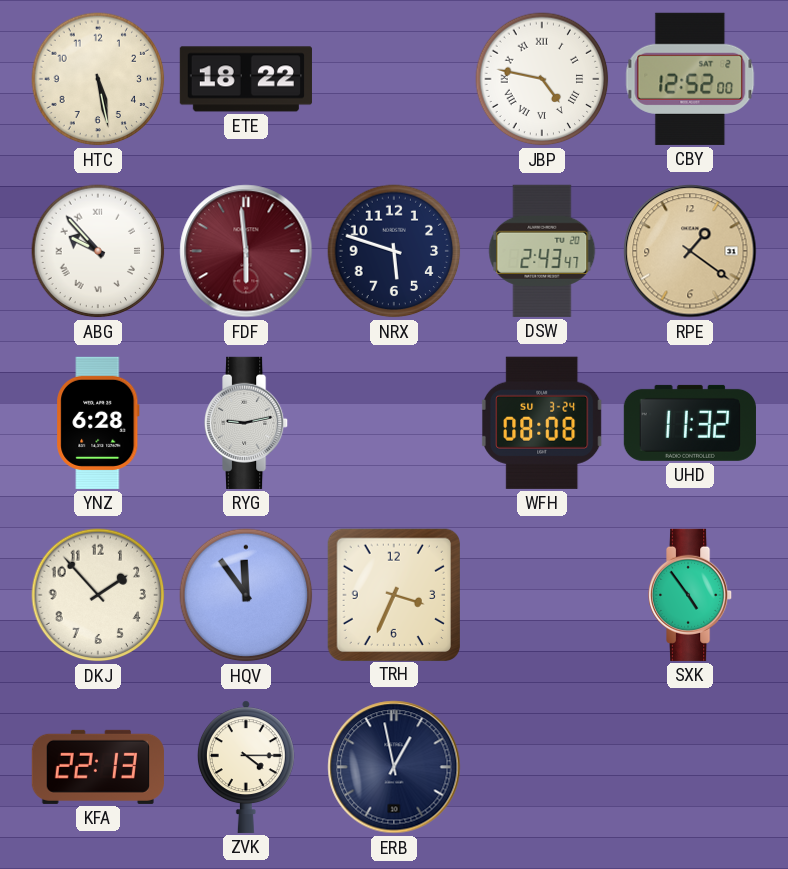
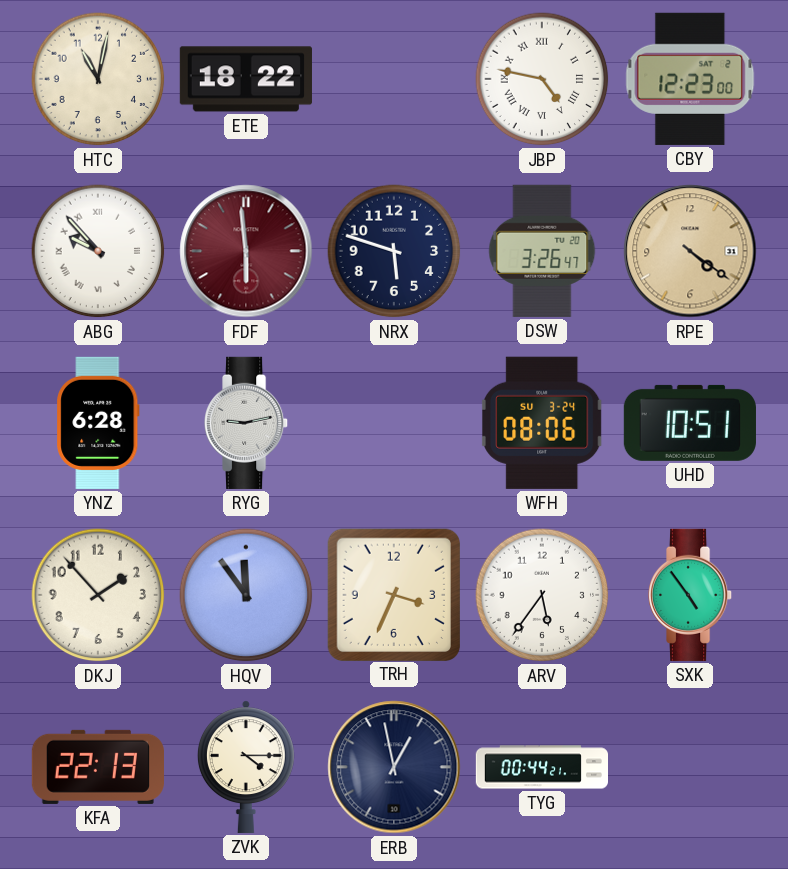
HTC: 5:28 -> 11:02 (98, 79)
CBY: 12:52 -> 12:23 (690, 79)
DSW: 2:43 -> 3:26 (542, 251)
RPE: 1:21 -> 4:21 (690, 251)
WFH: 08:08 -> 08:06 (543, 423)
UHD: 11:32 -> 10:51 (690, 423)
ARV: none -> 5:36 (542, 595)
TYG: none -> 00:44 (541, 767)
